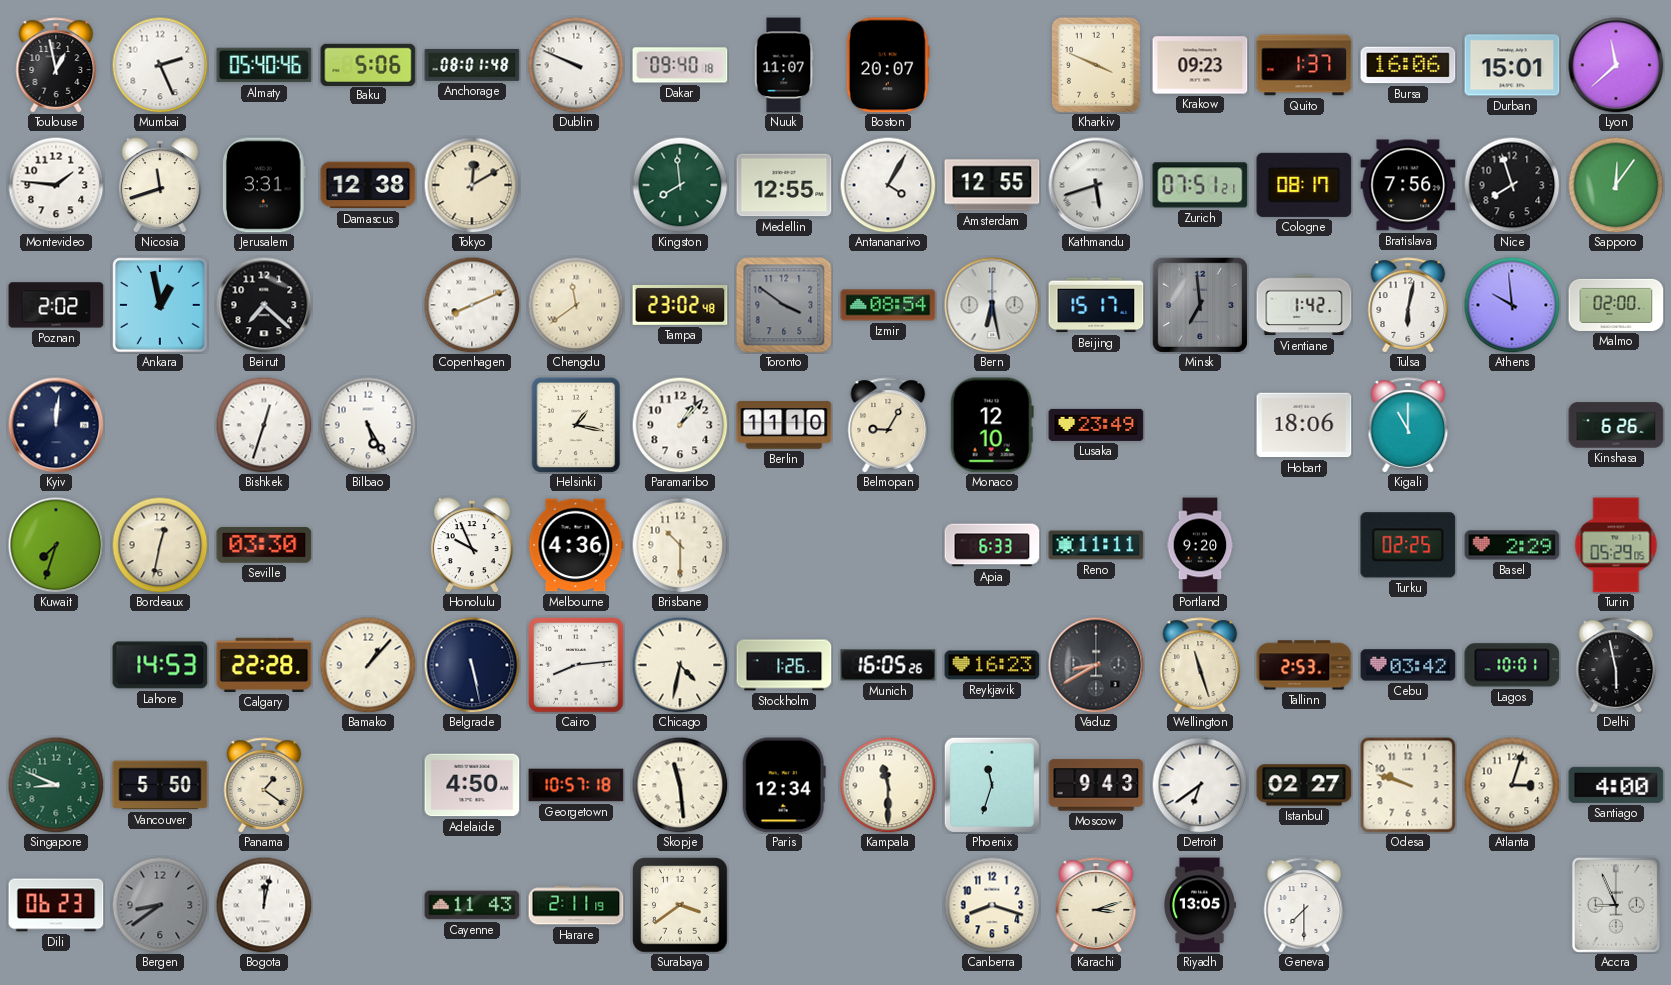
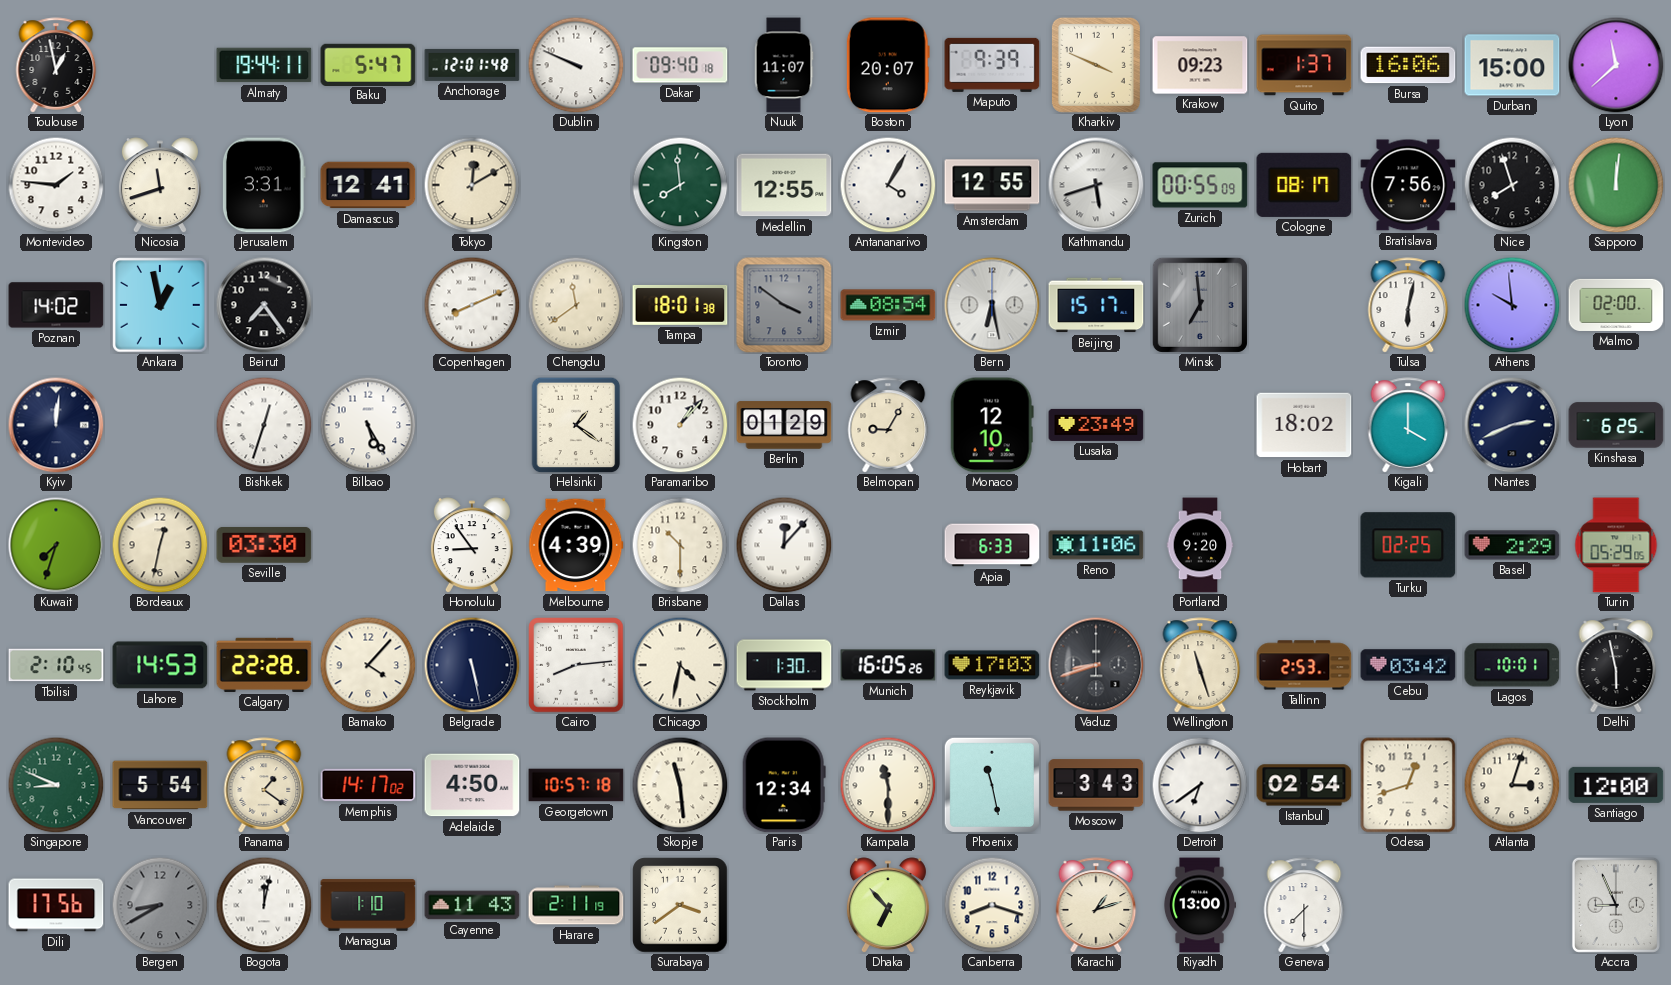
Mumbai: 2:26 -> none (160, 65)
Almaty: 05:40 -> 19:44 (264, 65)
Baku: 5:06 -> 5:47 (368, 64)
Anchorage: 08:01 -> 12:01 (472, 65)
Maputo: none -> 9:39 (992, 65)
Durban: 15:01 -> 15:00 (1512, 65)
Damascus: 12:38 -> 12:41 (368, 185)
Zurich: 07:51 -> 00:55 (1200, 185)
Sapporo: 12:06 -> 12:01 (1616, 185)
Poznan: 2:02 -> 14:02 (56, 305)
Beirut: 7:22 -> 7:24 (264, 305)
Tampa: 23:02 -> 18:01 (680, 305)
Vientiane: 1:42 -> none (1304, 305)
Helsinki: 1:17 -> 1:21 (576, 425)
Berlin: 11:10 -> 01:29 (784, 425)
Hobart: 18:06 -> 18:02 (1304, 425)
Kigali: 11:00 -> 4:00 (1408, 425)
Nantes: none -> 2:41 (1512, 425)
Kinshasa: 6:26 -> 6:25 (1616, 425)
Honolulu: 9:56 -> 8:54 (472, 545)
Melbourne: 4:36 -> 4:39 (576, 545)
Dallas: none -> 12:07 (784, 545)
Reno: 11:11 -> 11:06 (1096, 545)
Tbilisi: none -> 2:10 (56, 665)
Bamako: 1:07 -> 4:07 (368, 665)
Stockholm: 1:26 -> 1:30 (784, 665)
Reykjavik: 16:23 -> 17:03 (992, 665)
Vaduz: 8:40 -> 8:42 (1096, 665)
Vancouver: 5:50 -> 5:54 (160, 785)
Memphis: none -> 14:17 (368, 785)
Phoenix: 11:33 -> 11:28 (992, 785)
Moscow: 9:43 -> 3:43 (1096, 785)
Istanbul: 02:27 -> 02:54 (1304, 785)
Odesa: 9:48 -> 12:42 (1408, 785)
Santiago: 4:00 -> 12:00 (1616, 785)
Dili: 06:23 -> 17:56 (56, 905)
Bergen: 8:39 -> 8:40 (160, 905)
Managua: none -> 1:10 (368, 905)
Dhaka: none -> 6:53 (888, 905)
Karachi: 3:12 -> 1:12 (1096, 905)
Riyadh: 13:05 -> 13:00 (1199, 905)
